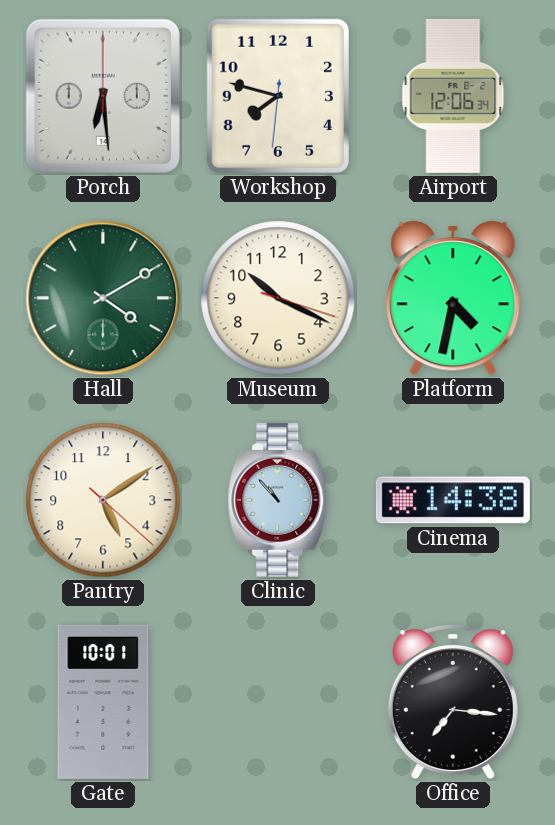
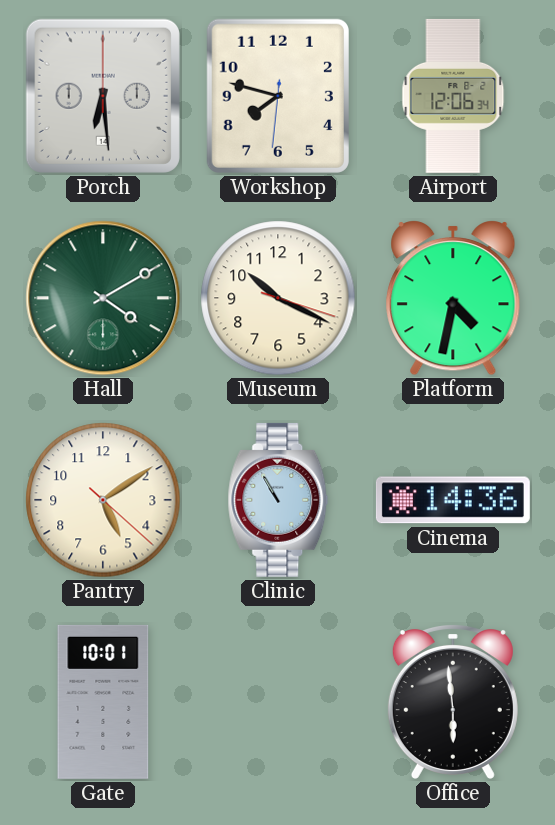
Clinic: 10:53 -> 10:55 (278, 500)
Cinema: 14:38 -> 14:36 (453, 500)
Office: 7:16 -> 5:59 (453, 702)
